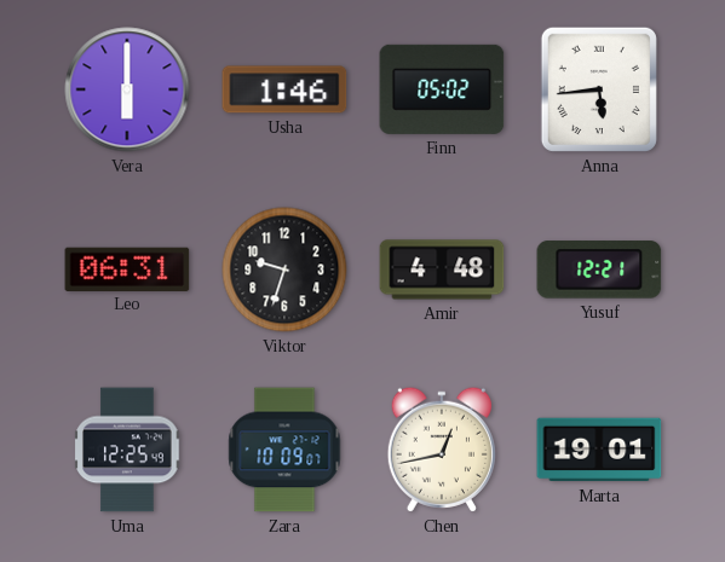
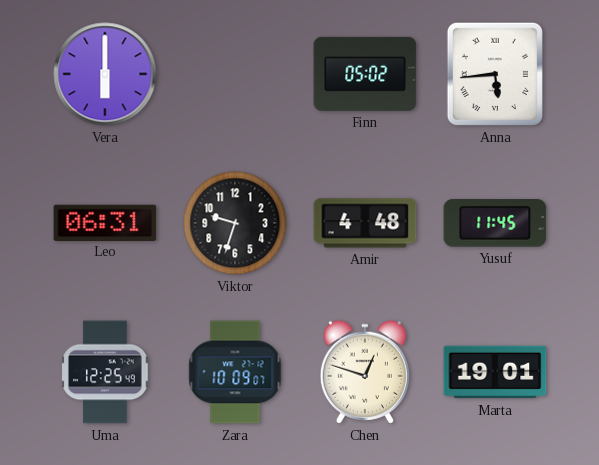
Usha: 1:46 -> none (284, 89)
Yusuf: 12:21 -> 11:45 (495, 223)
Chen: 12:43 -> 12:48 (365, 372)
